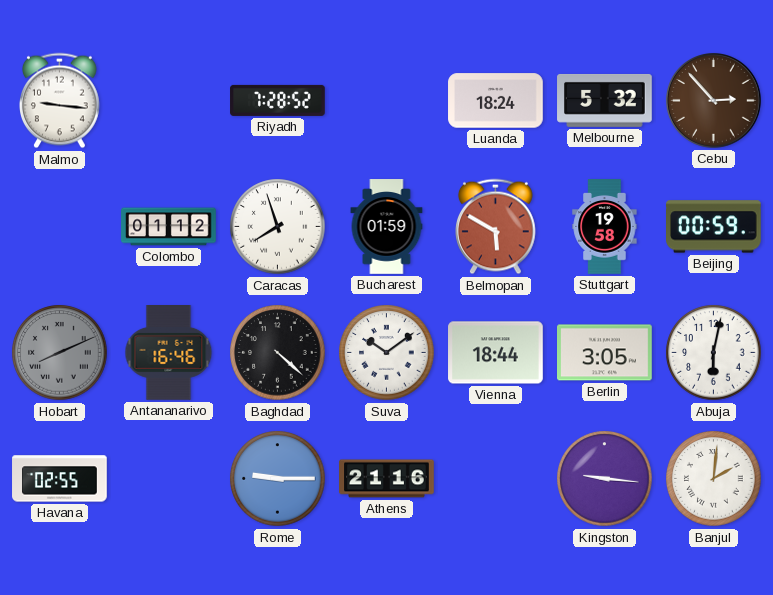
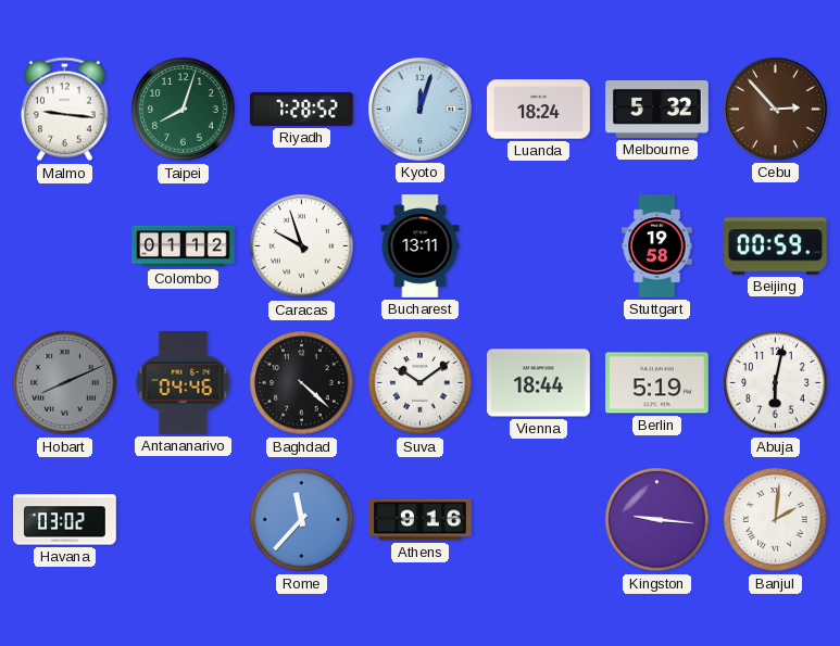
Taipei: none -> 8:03 (184, 110)
Kyoto: none -> 12:03 (421, 110)
Caracas: 7:57 -> 9:57 (302, 246)
Bucharest: 01:59 -> 13:11 (421, 246)
Belmopan: 5:50 -> none (496, 227)
Antananarivo: 16:46 -> 04:46 (184, 383)
Berlin: 3:05 -> 5:19 (657, 383)
Havana: 02:55 -> 03:02 (65, 520)
Rome: 9:15 -> 11:37 (302, 520)
Athens: 21:16 -> 9:16 (421, 520)
